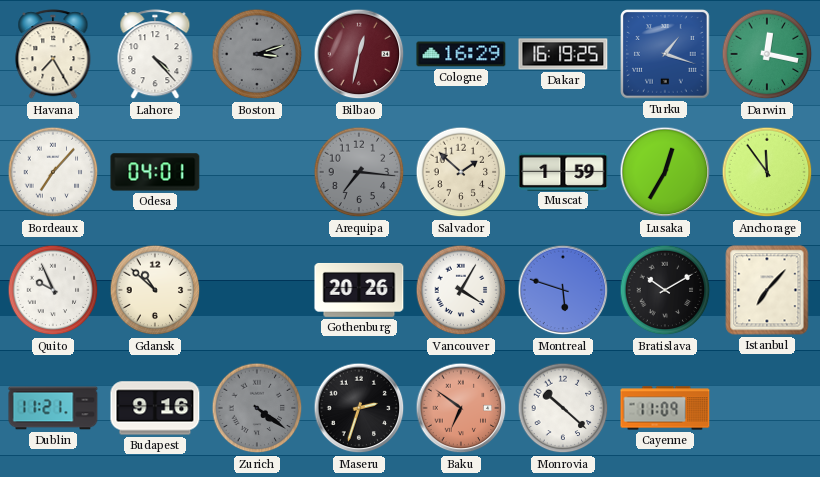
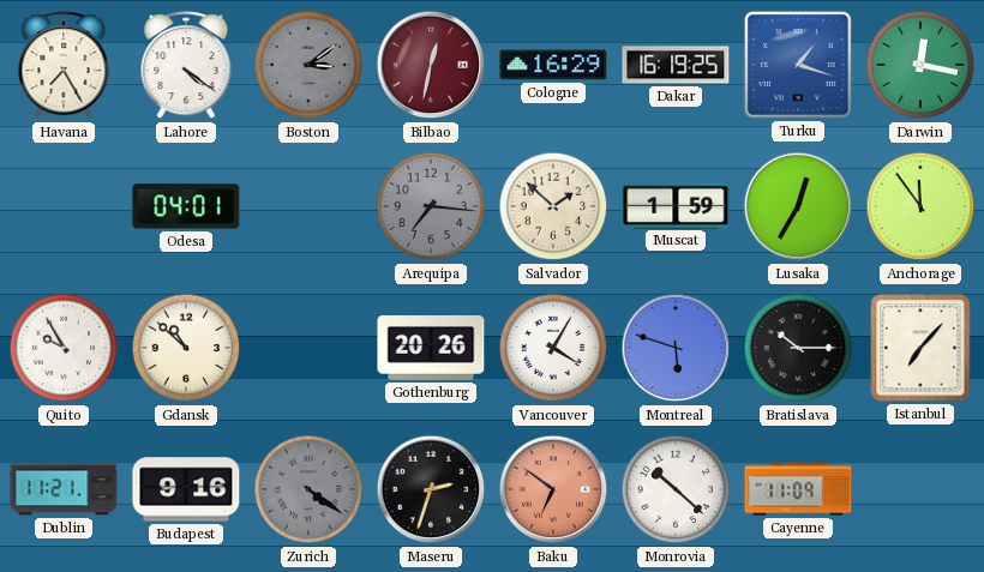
Lahore: 4:23 -> 4:21 (186, 66)
Boston: 3:12 -> 3:09 (308, 65)
Bordeaux: 7:07 -> none (53, 172)
Quito: 9:56 -> 9:55 (64, 348)
Bratislava: 10:10 -> 10:15 (798, 348)
